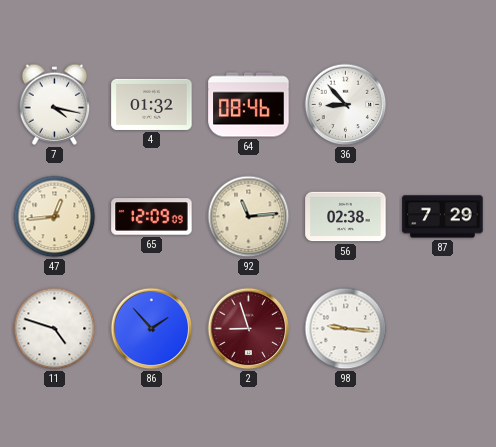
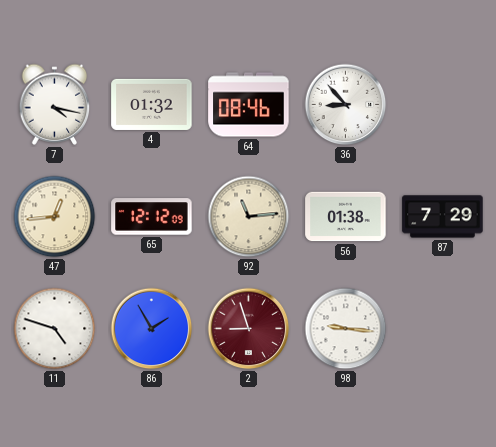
65: 12:09 -> 12:12 (152, 217)
56: 02:38 -> 01:38 (346, 217)
86: 1:53 -> 1:55 (152, 329)
